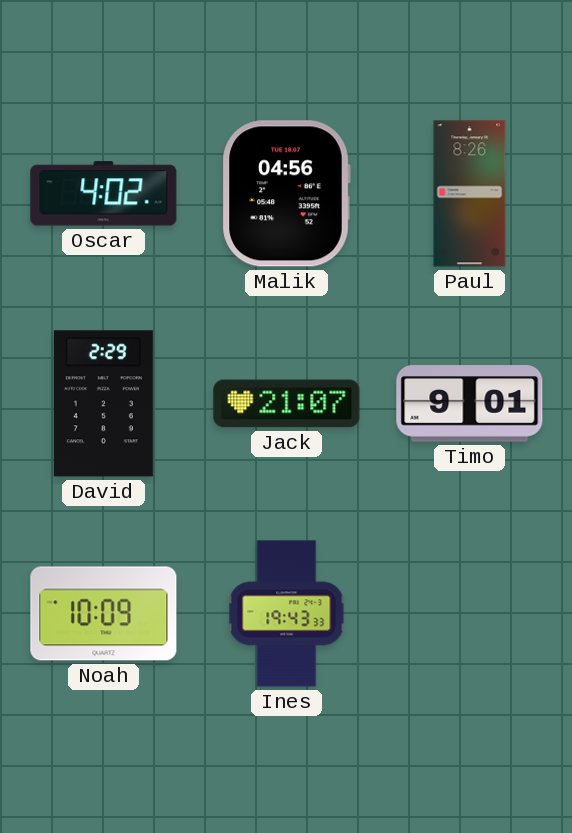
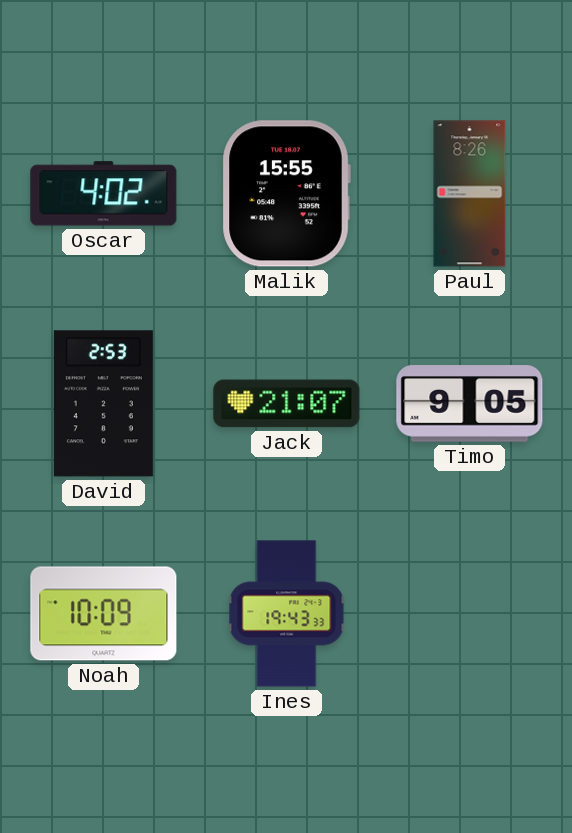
Malik: 04:56 -> 15:55 (286, 194)
David: 2:29 -> 2:53 (103, 404)
Timo: 9:01 -> 9:05 (470, 404)
